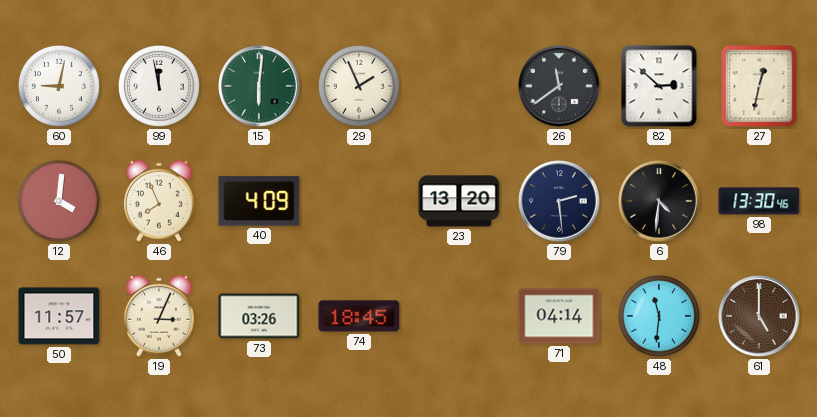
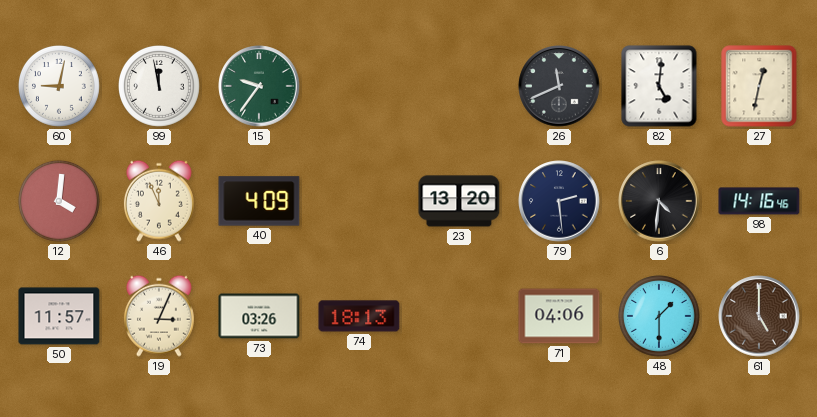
15: 6:01 -> 9:36 (259, 86)
29: 1:56 -> none (359, 86)
26: 11:39 -> 11:41 (559, 86)
82: 2:52 -> 5:01 (659, 86)
46: 7:56 -> 11:56 (159, 201)
98: 13:30 -> 14:16 (759, 201)
74: 18:45 -> 18:13 (359, 316)
71: 04:14 -> 04:06 (559, 316)
48: 11:31 -> 1:30 (659, 316)
